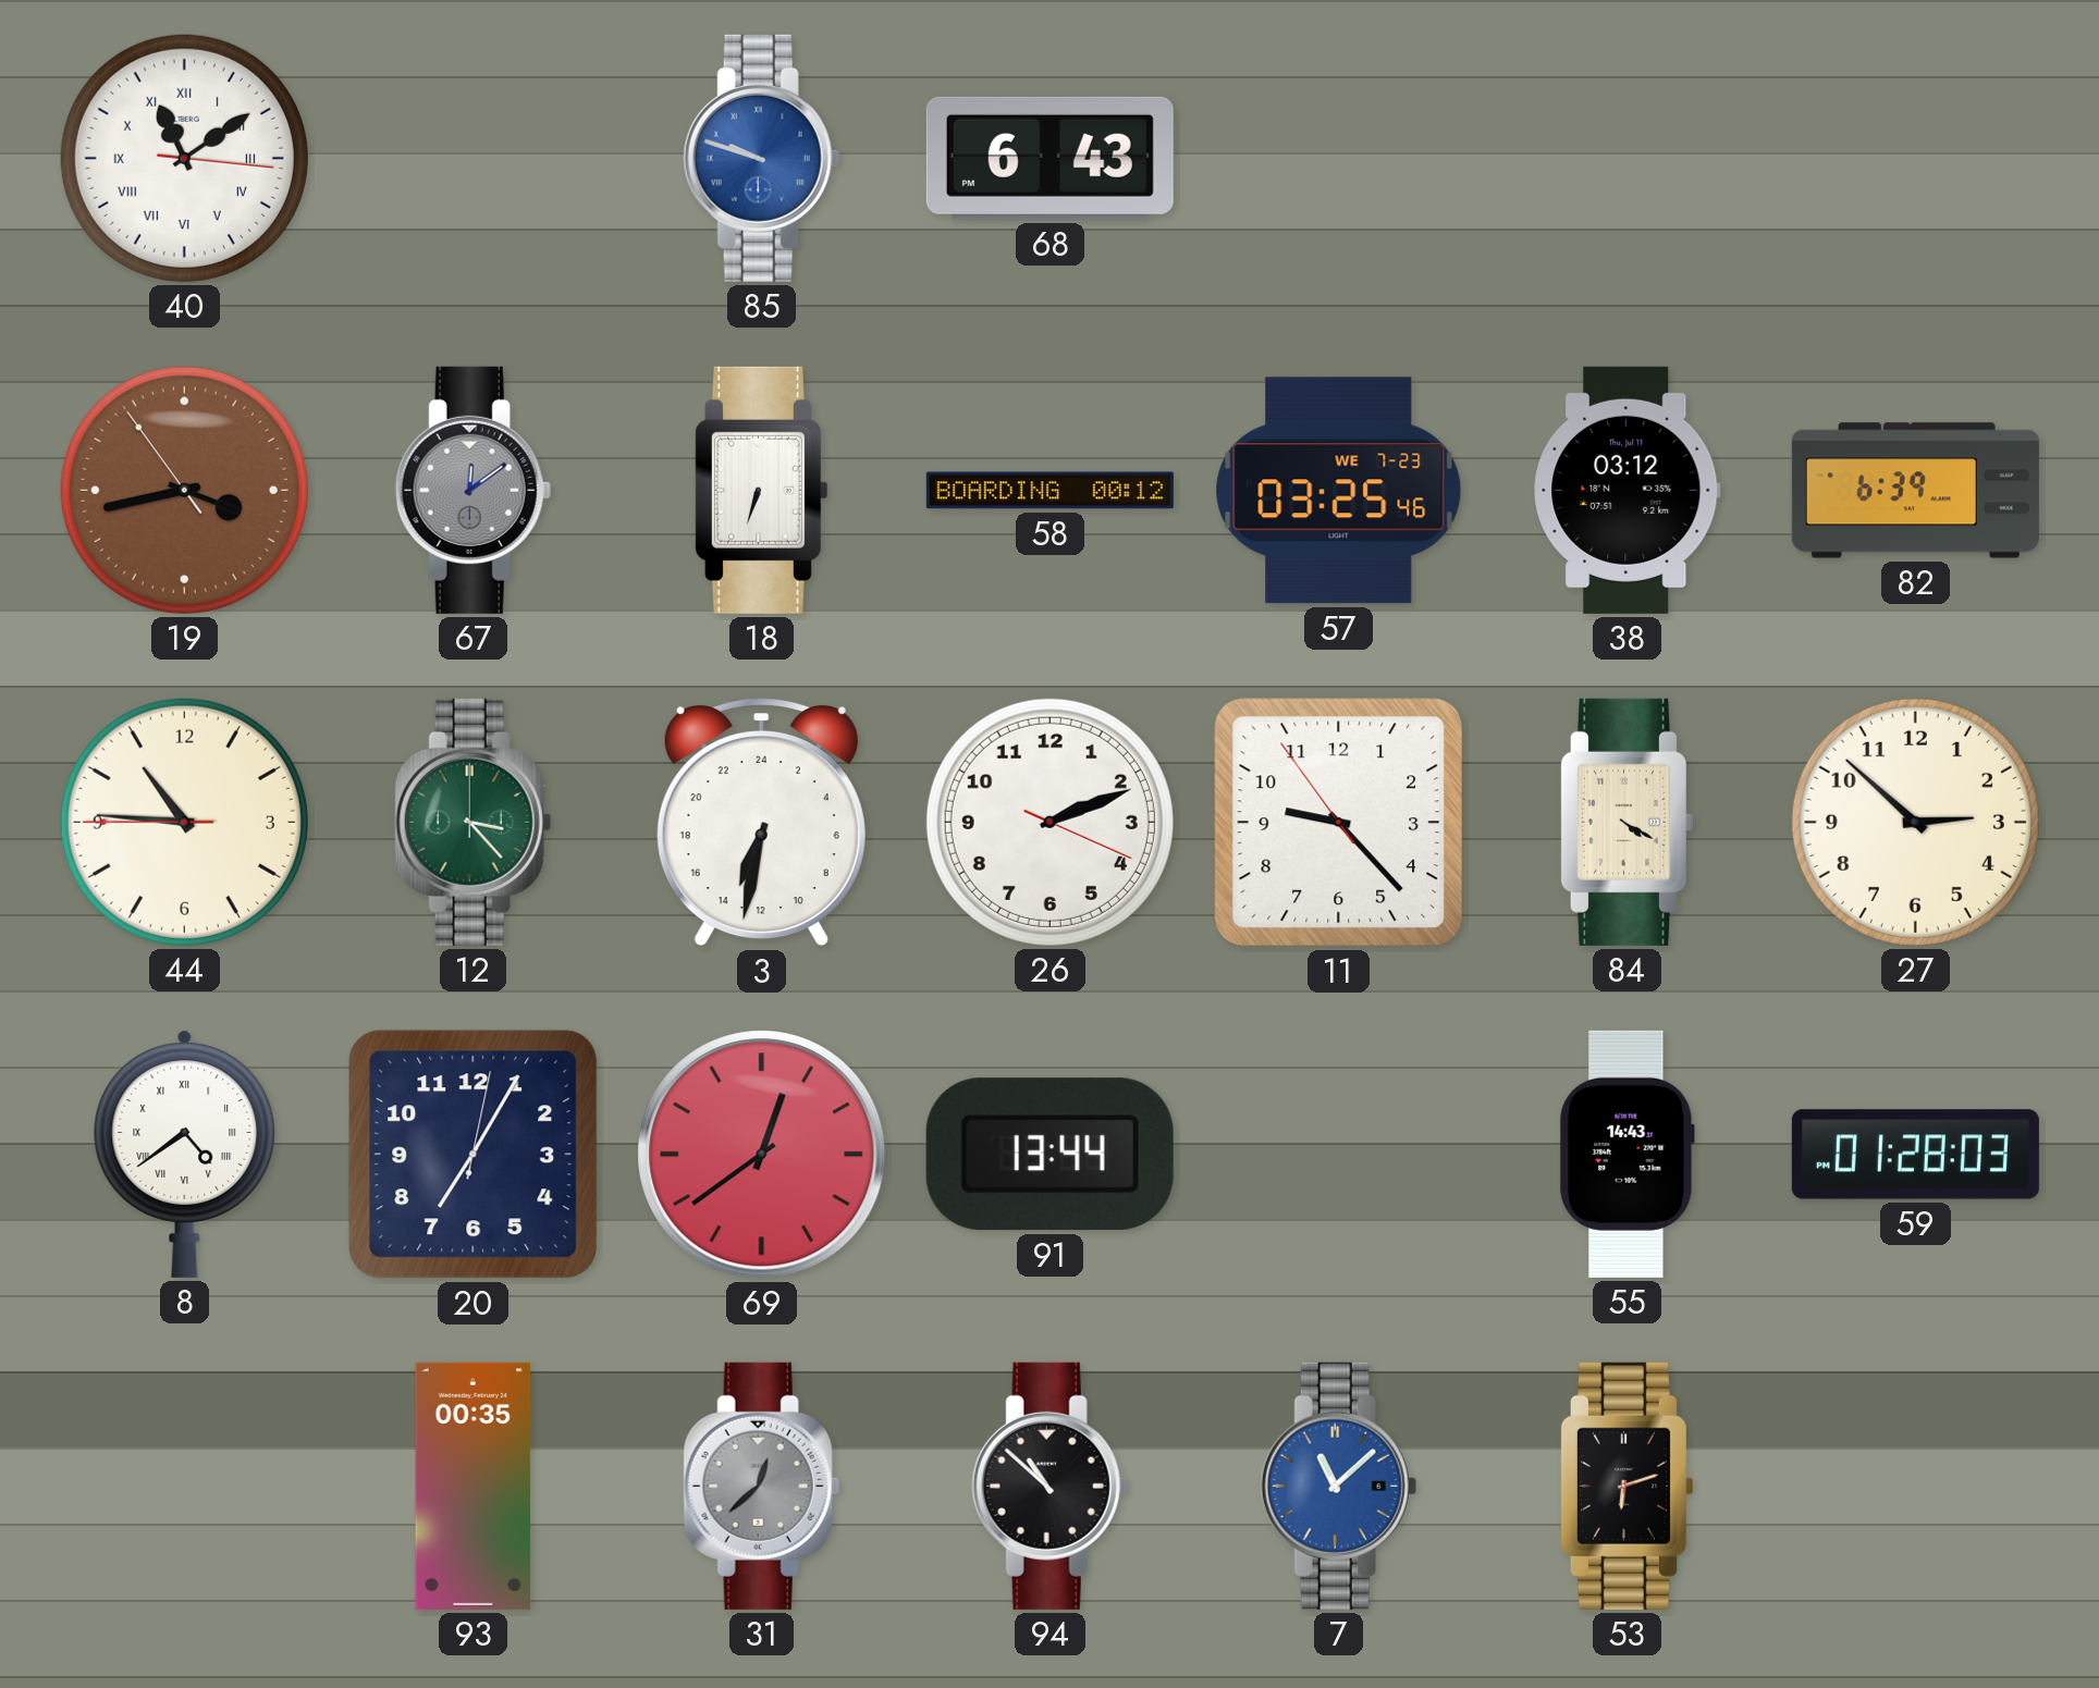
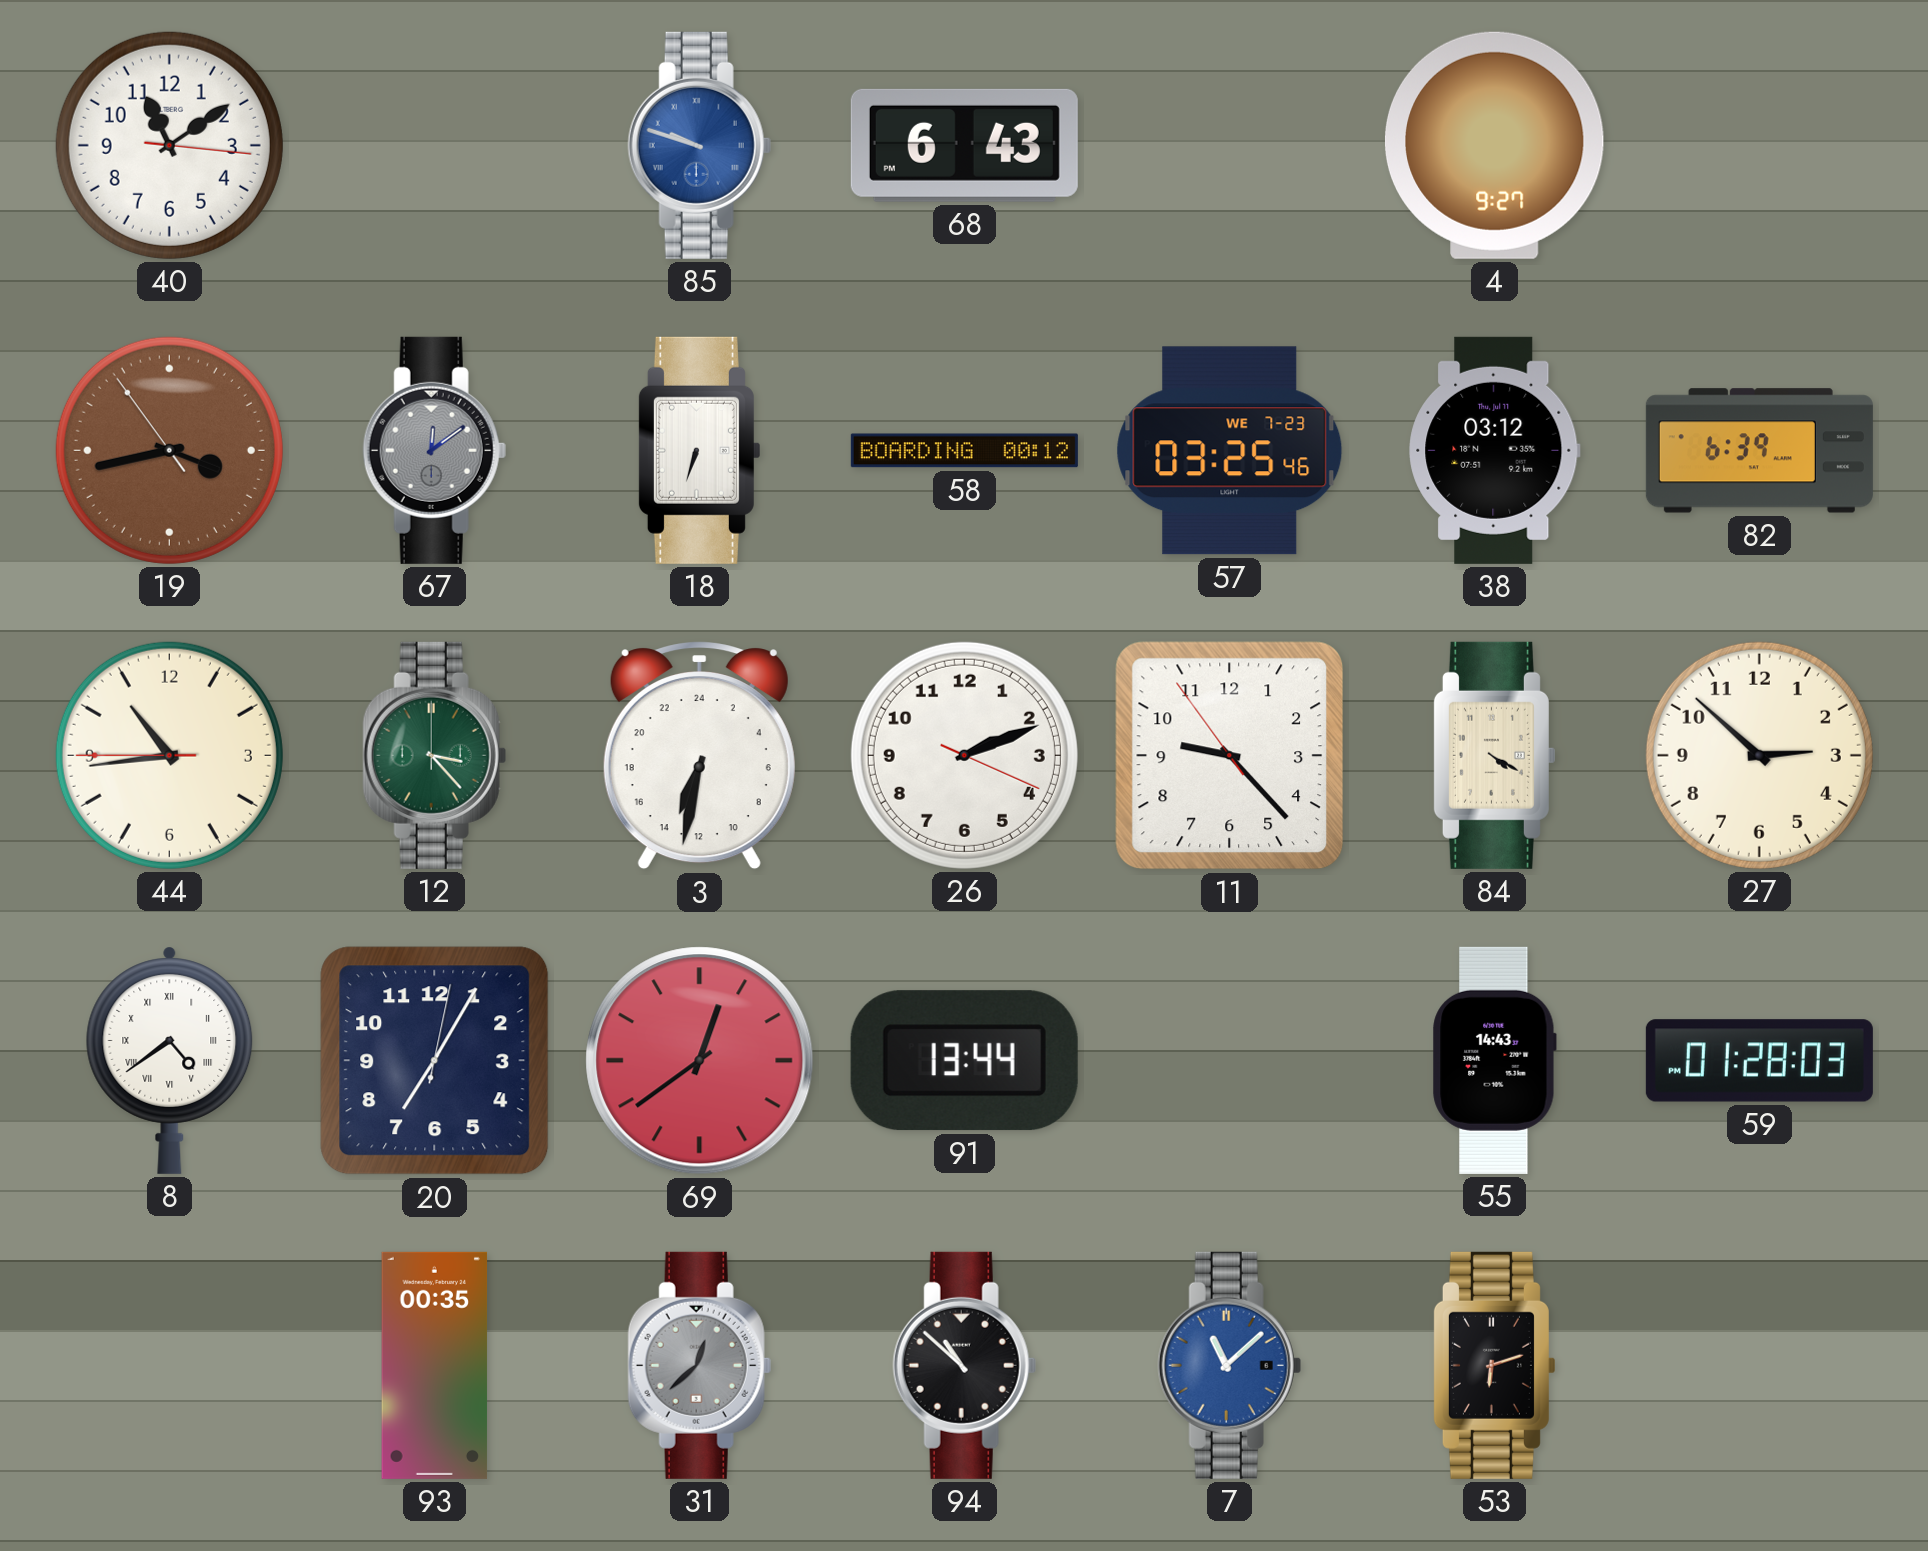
40 numerals: Roman -> Arabic (169, 145)
4: none -> 9:27 (1494, 145)
44: 10:45 -> 10:43 (169, 755)
